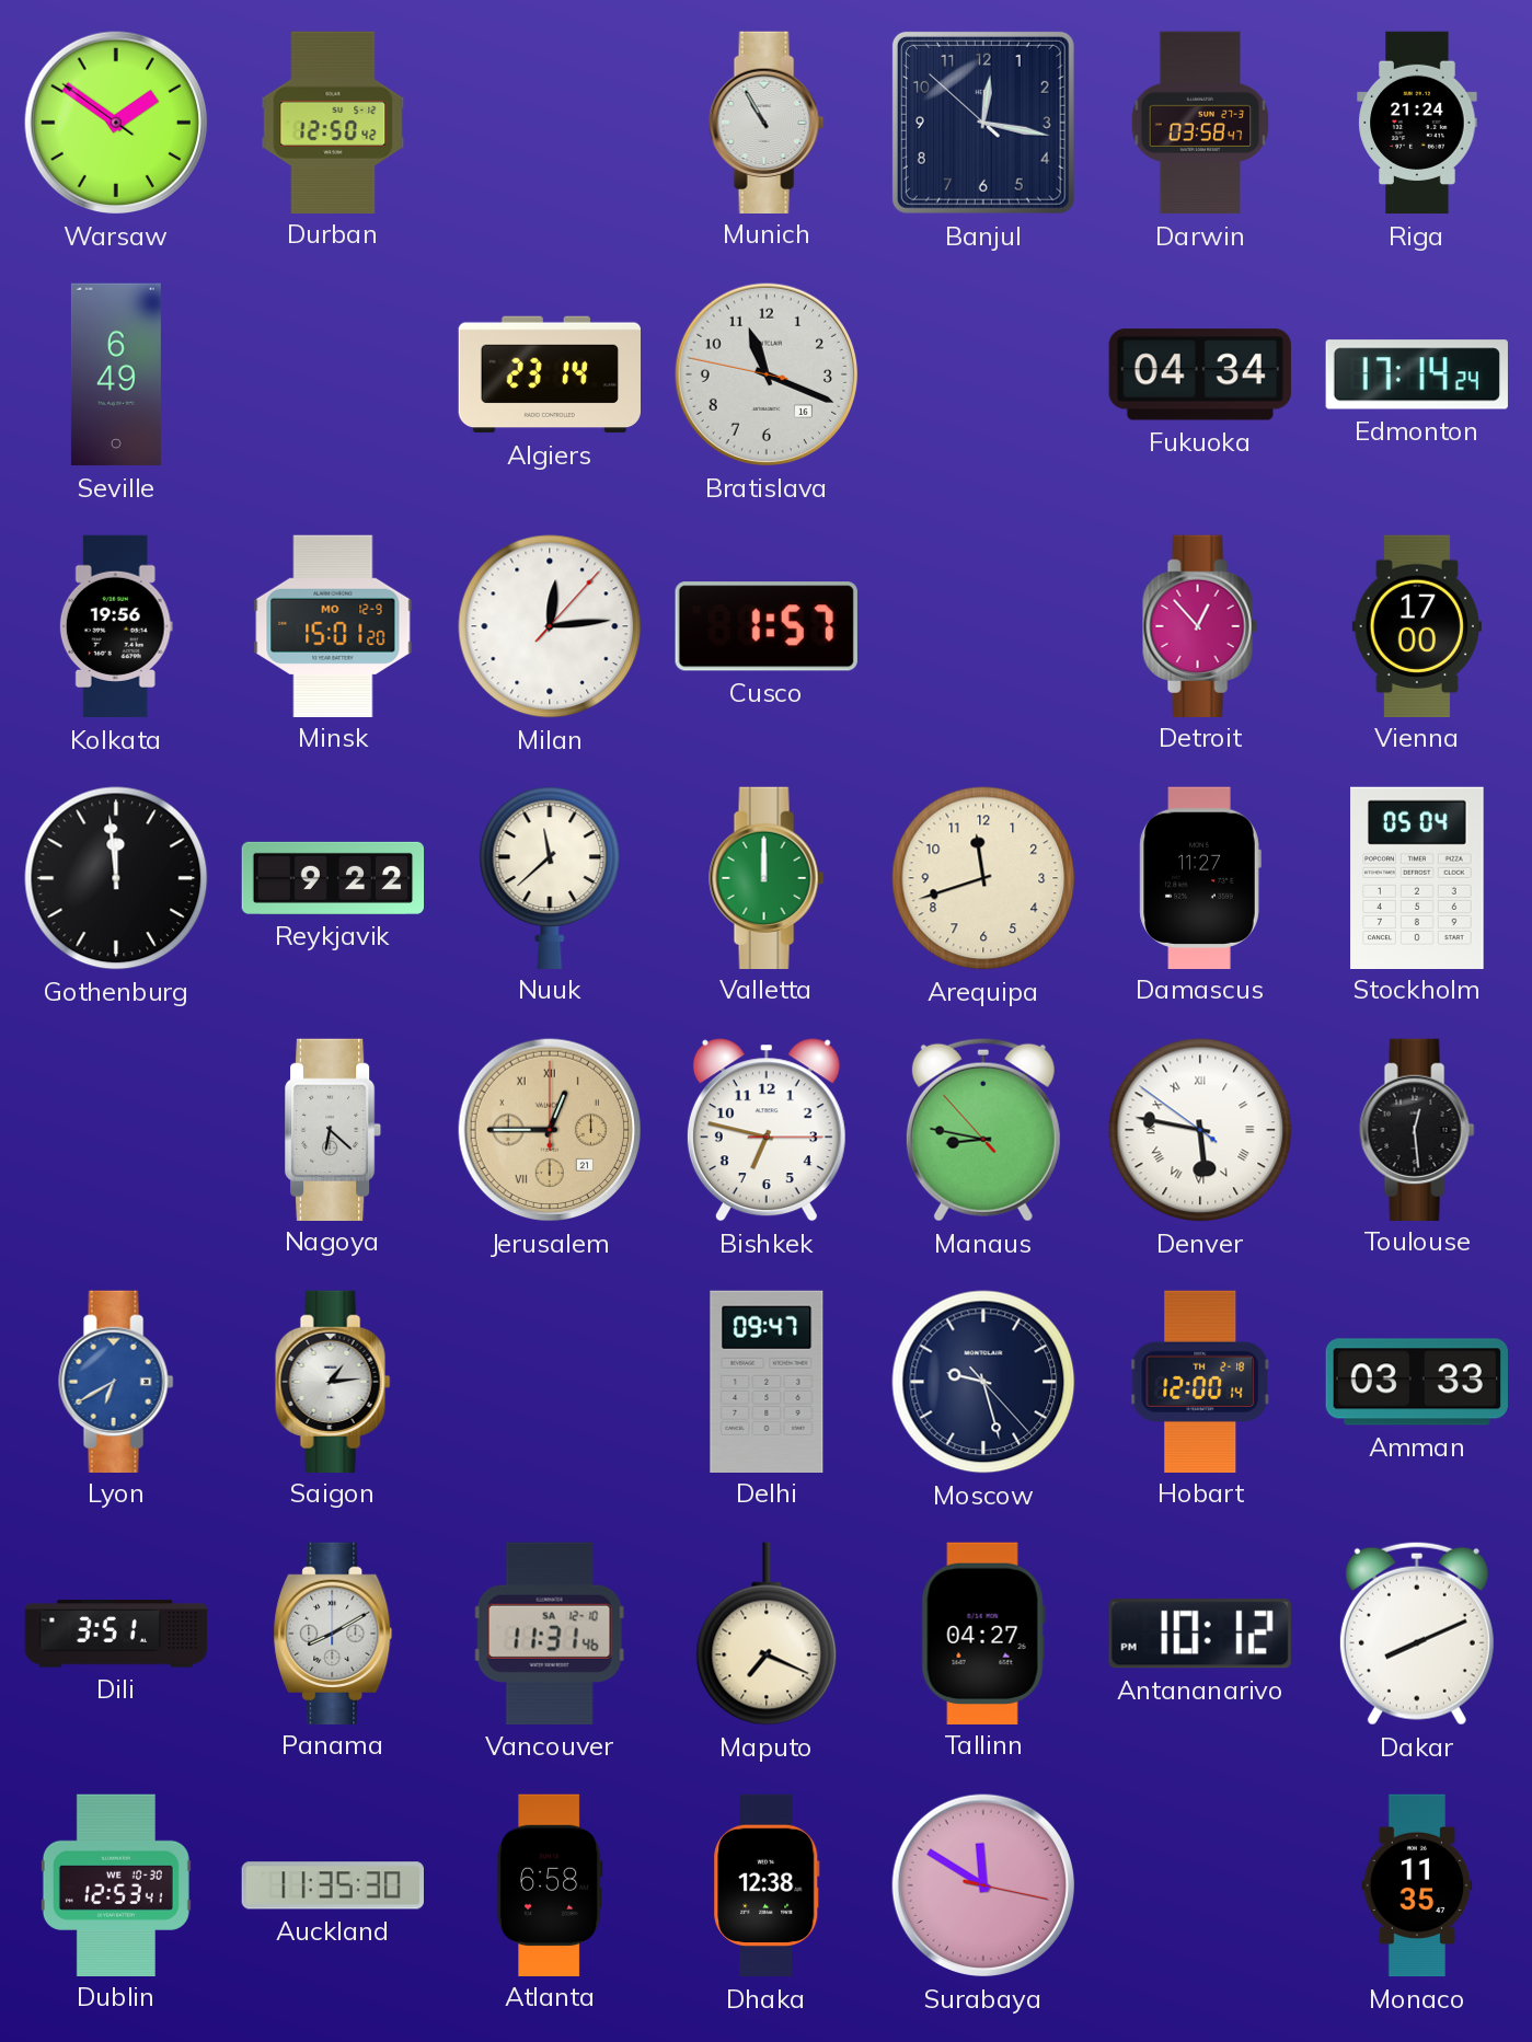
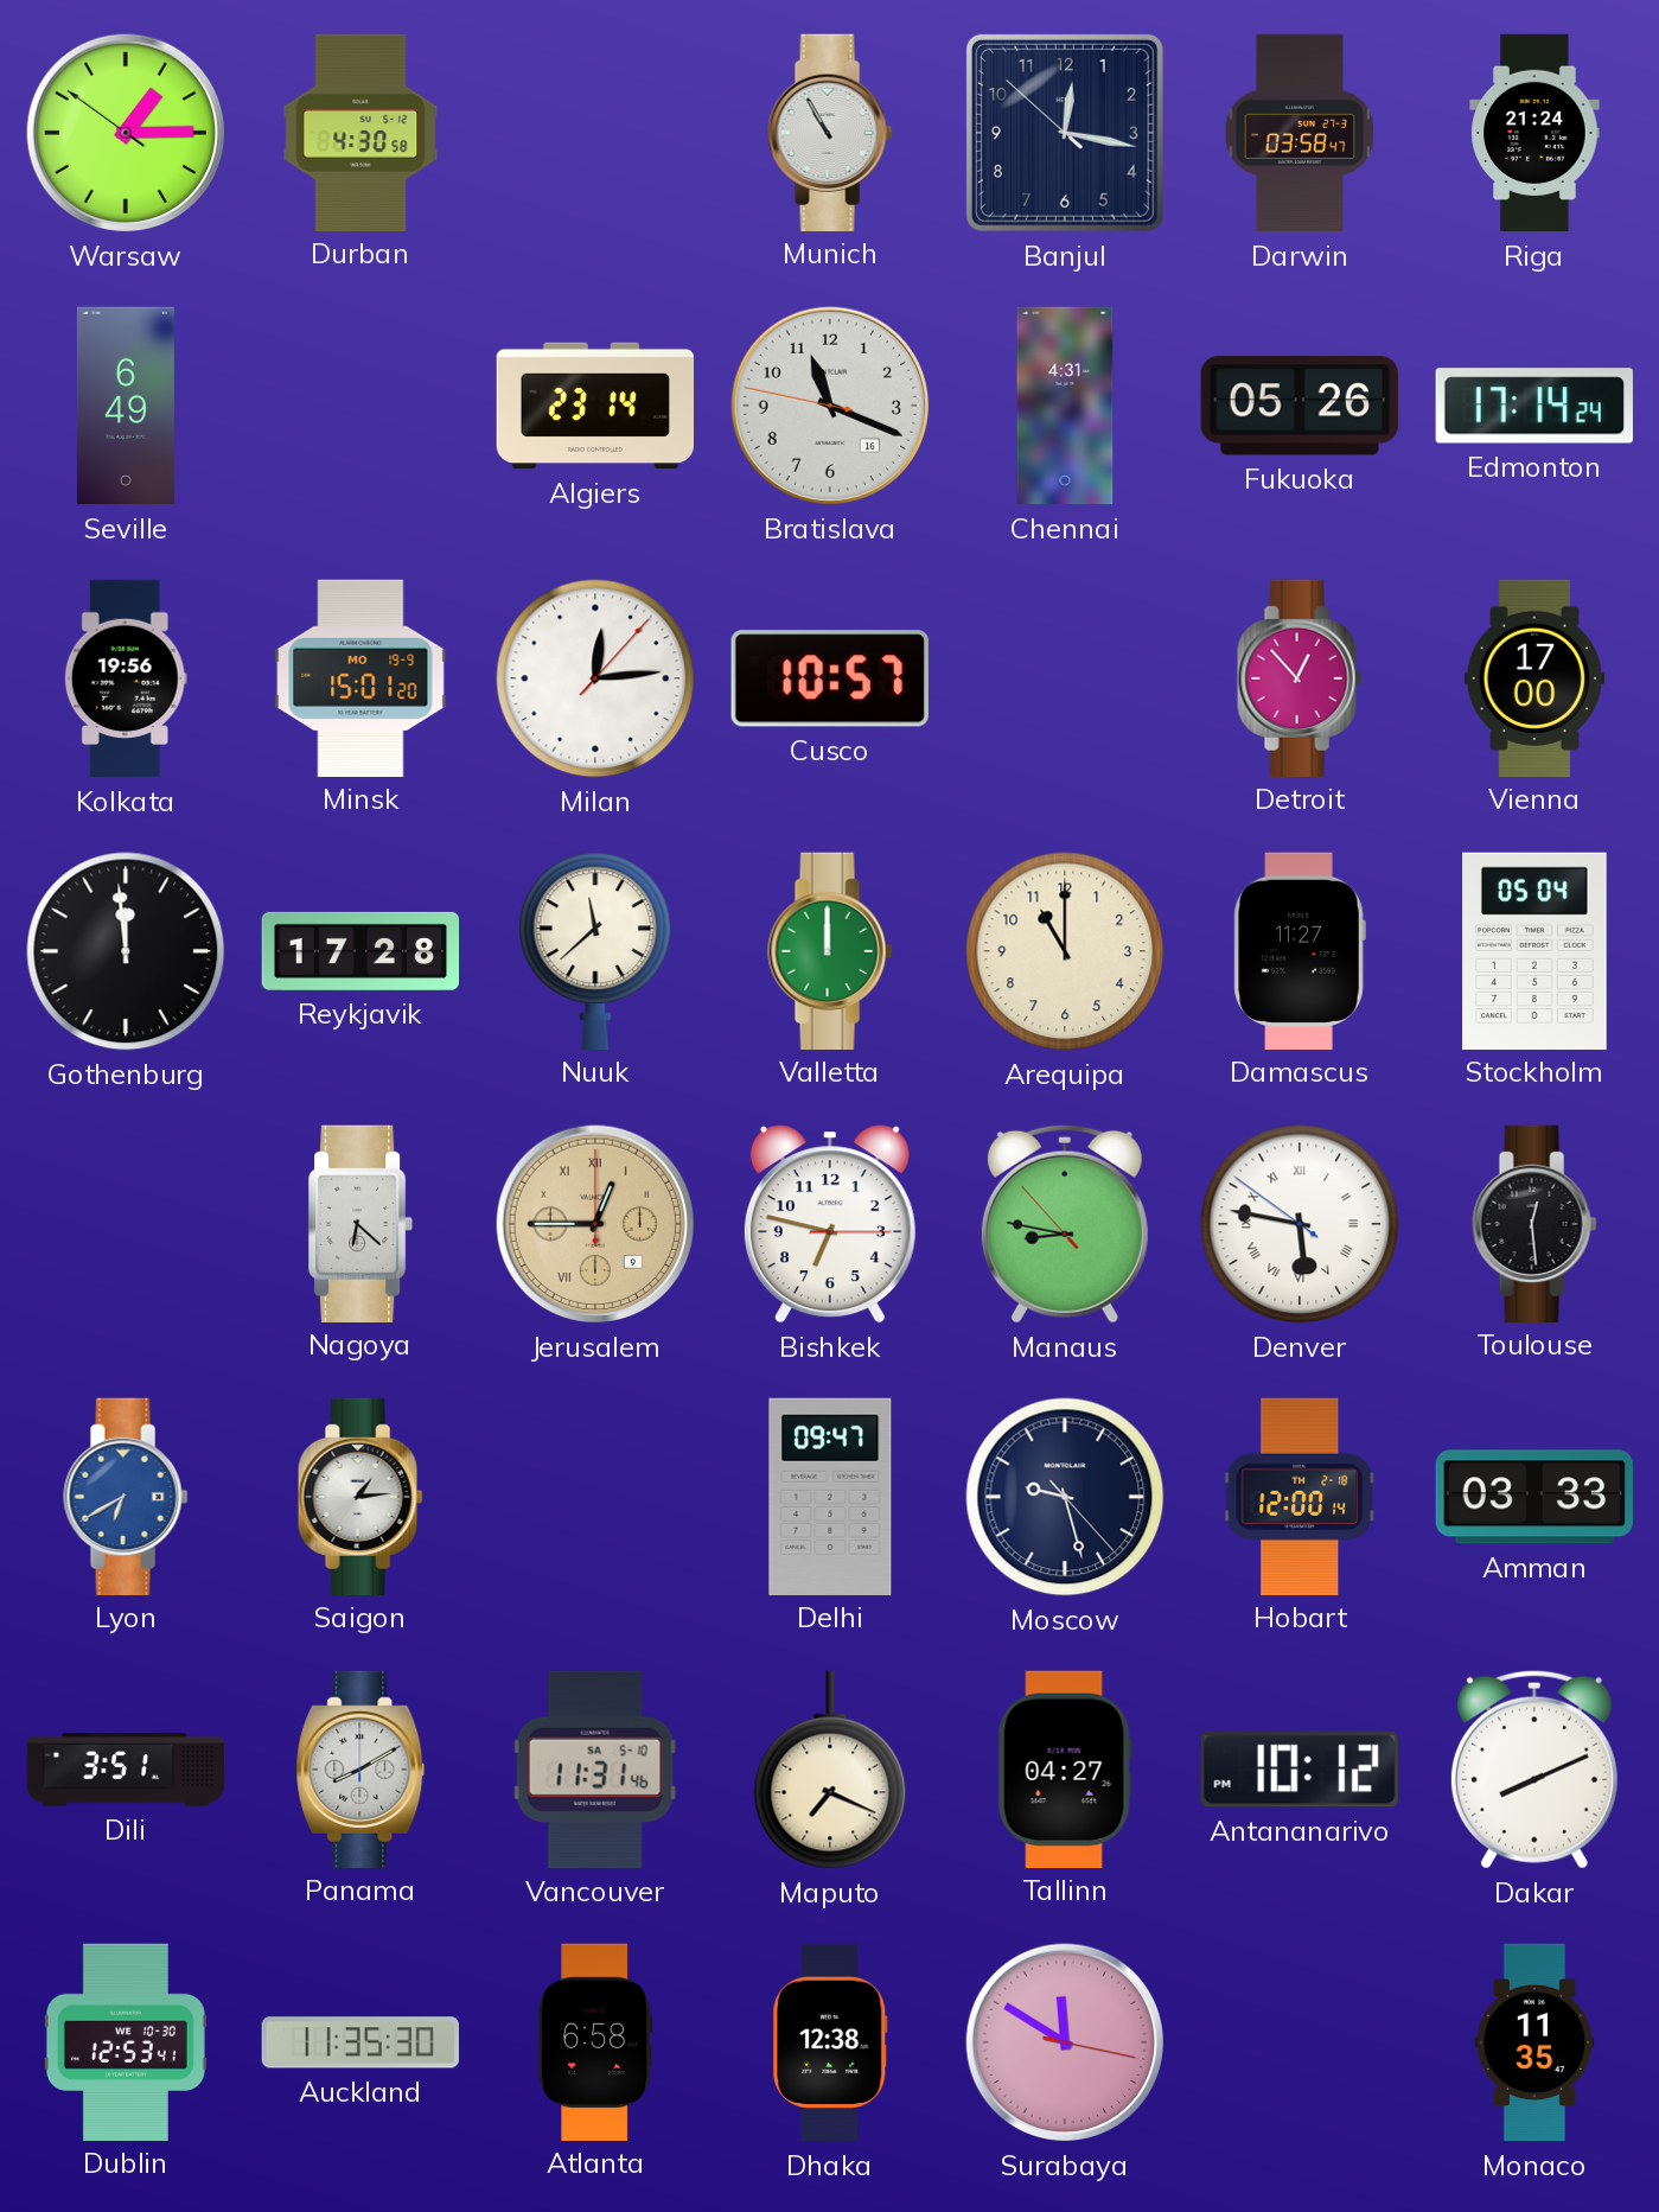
Warsaw: 1:50 -> 1:14 (126, 133)
Durban: 12:50 -> 4:30 (360, 132)
Chennai: none -> 4:31 (1065, 406)
Fukuoka: 04:34 -> 05:26 (1300, 406)
Minsk date: MO 12-9 -> MO 19-9 (360, 677)
Cusco: 1:57 -> 10:57 (830, 678)
Reykjavik: 9:22 -> 17:28 (360, 951)
Arequipa: 11:42 -> 11:00 (1065, 951)
Jerusalem date: 21 -> 9 (595, 1224)
Vancouver date: SA 12-10 -> SA 5-10 (595, 1770)
